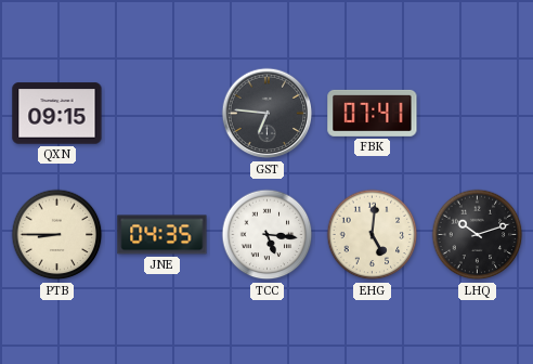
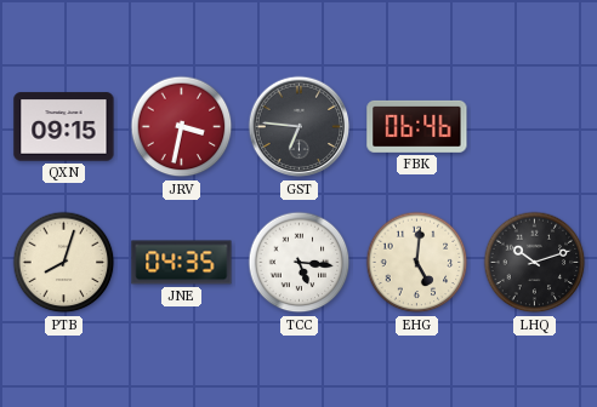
JRV: none -> 3:32 (182, 127)
FBK: 07:41 -> 06:46 (417, 126)
PTB: 8:45 -> 8:03 (64, 263)
